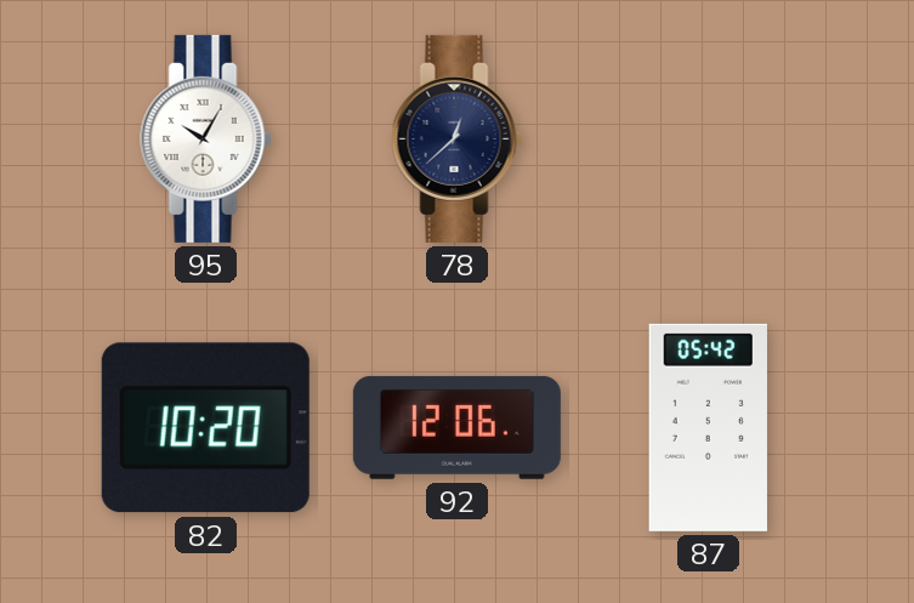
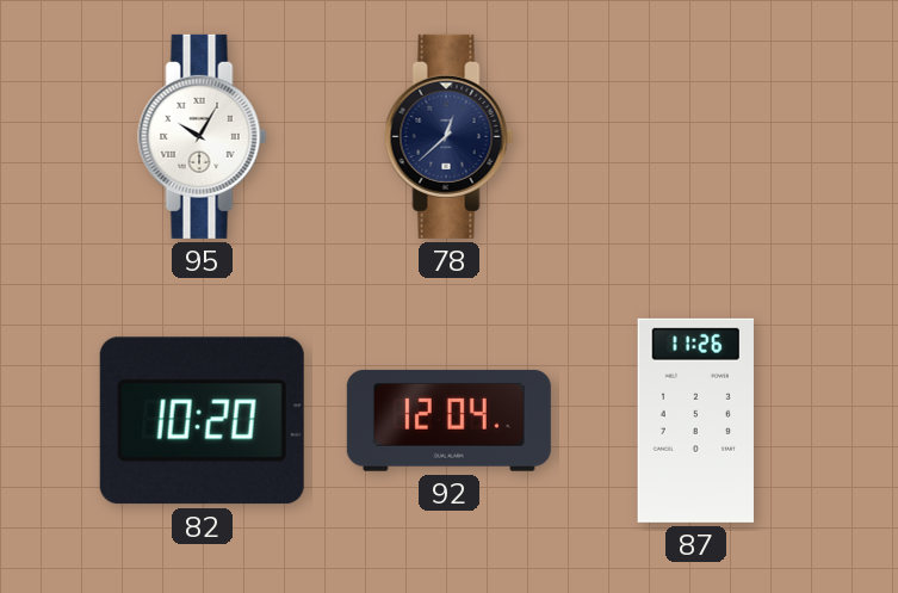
92: 12:06 -> 12:04 (448, 420)
87: 05:42 -> 11:26 (695, 420)
